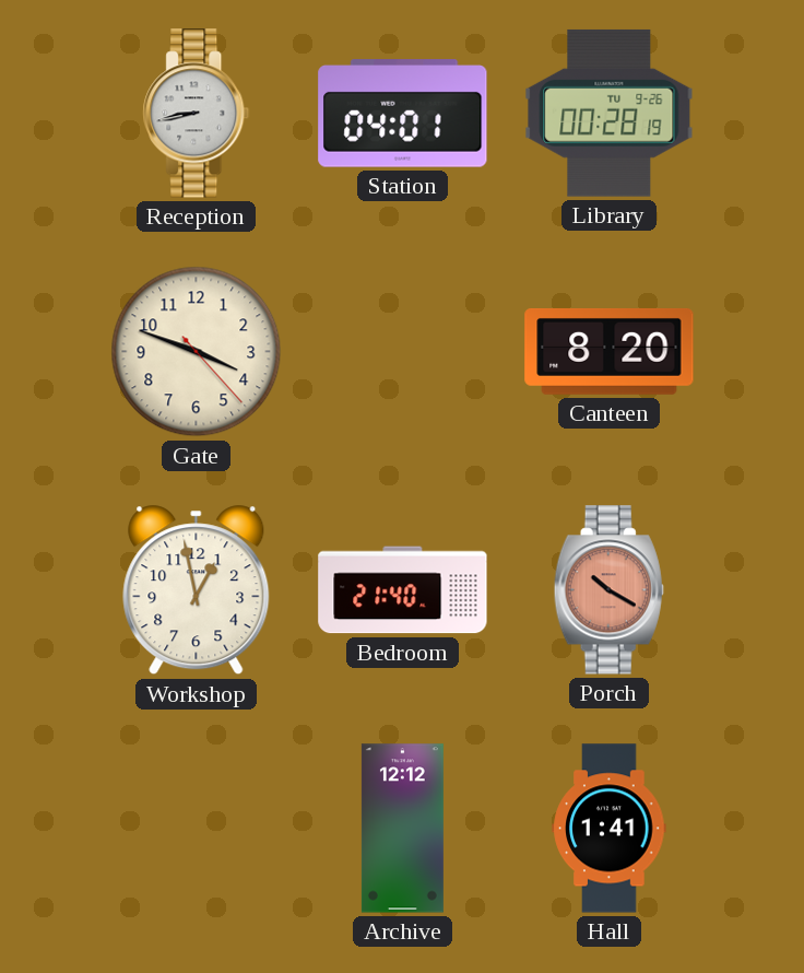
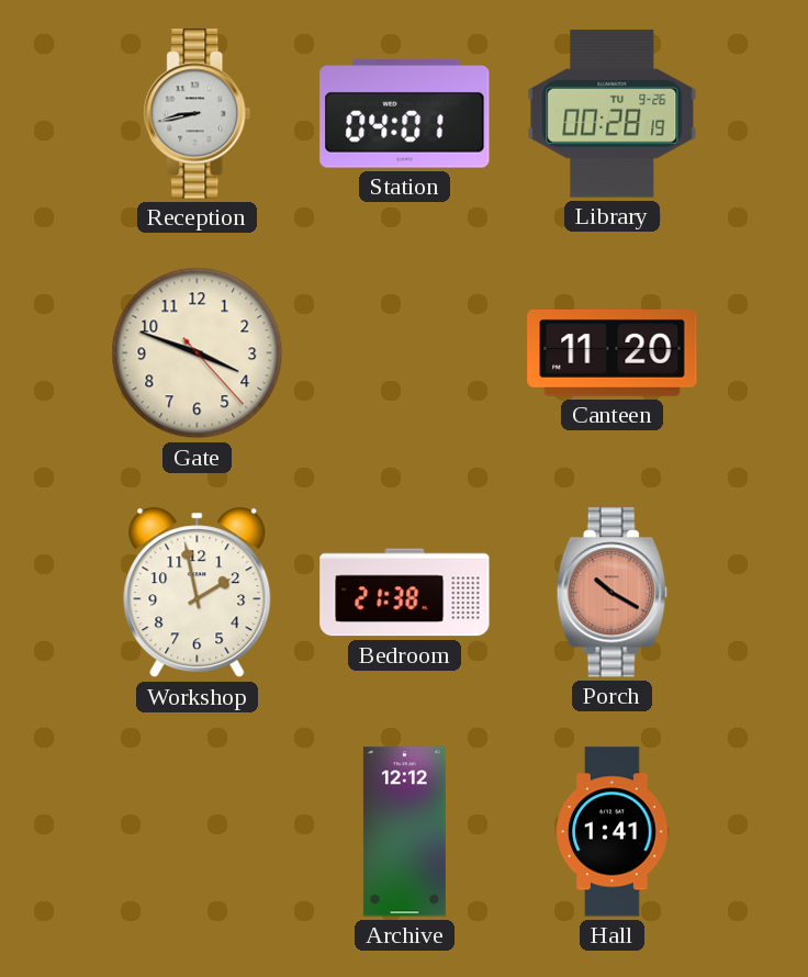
Canteen: 8:20 -> 11:20 (613, 352)
Workshop: 12:58 -> 1:58 (198, 593)
Bedroom: 21:40 -> 21:38 (405, 593)
